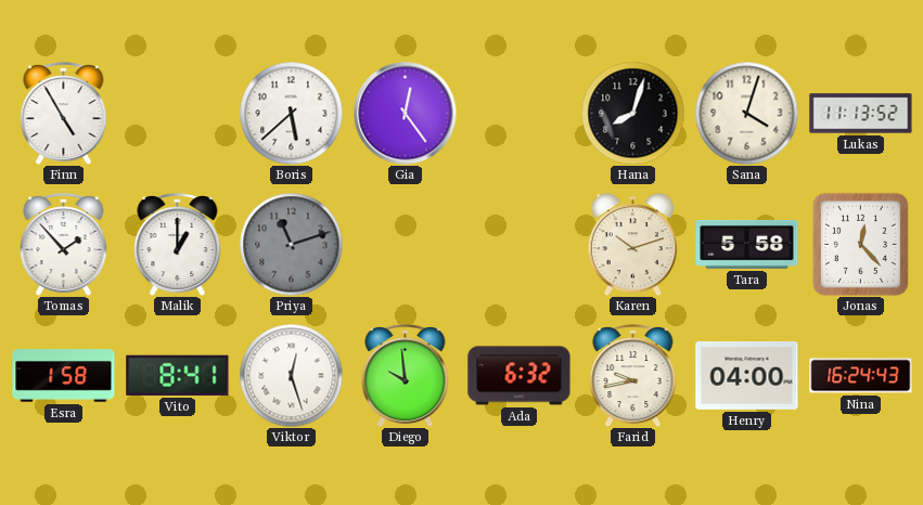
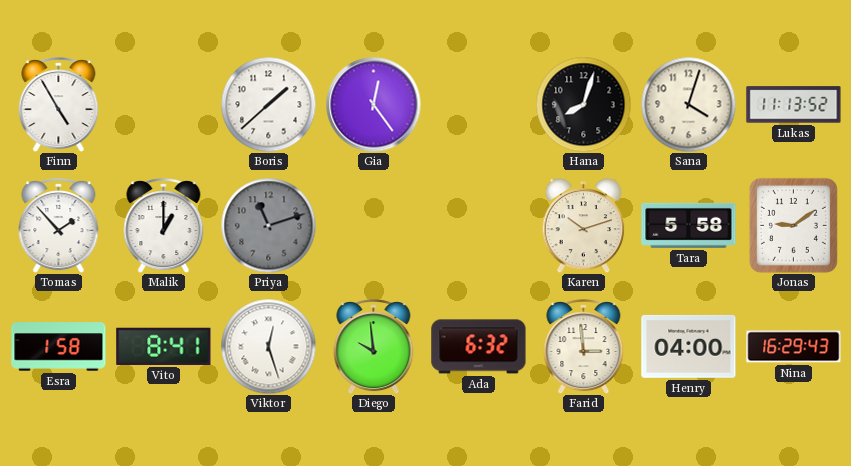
Boris: 5:38 -> 1:38 (268, 104)
Jonas: 12:23 -> 9:09 (793, 225)
Farid: 9:43 -> 2:59 (584, 347)
Nina: 16:24 -> 16:29 (794, 347)
